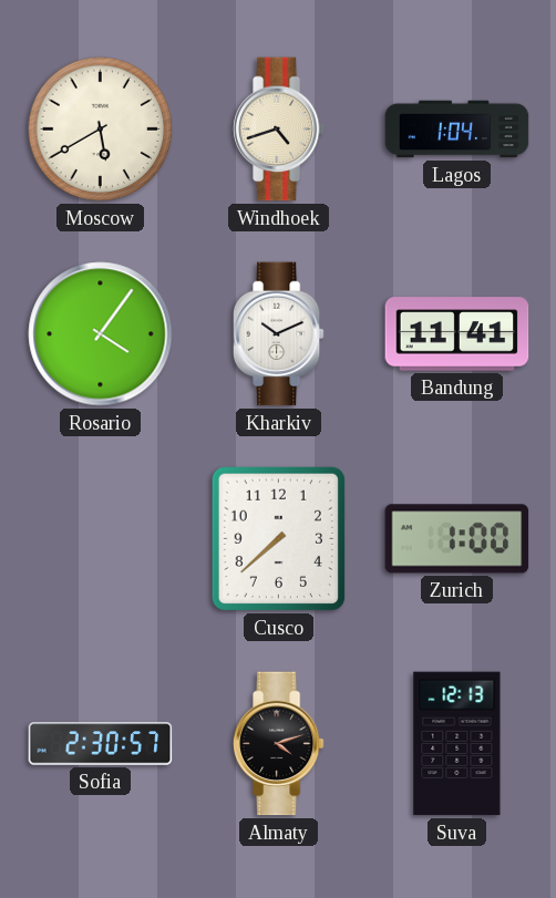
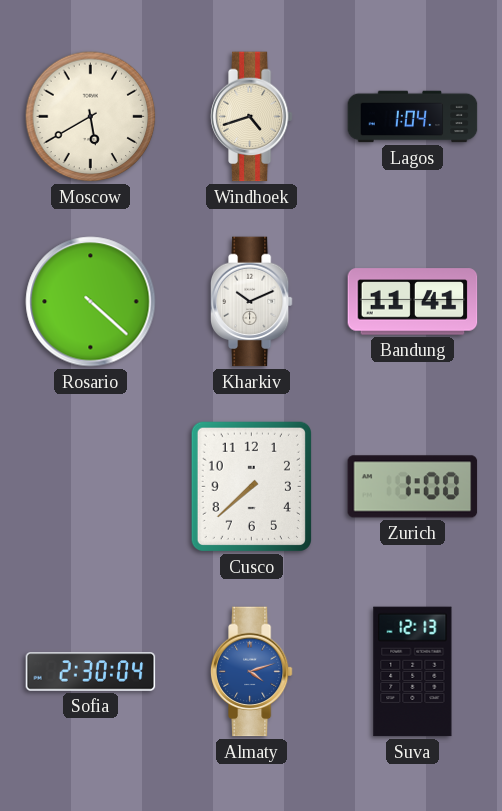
Rosario: 4:06 -> 4:22 (91, 302)
Sofia: 2:30:57 -> 2:30:04 (91, 672)
Almaty dial: black -> blue (251, 672)
